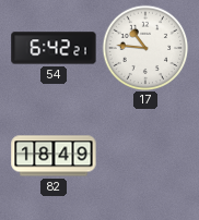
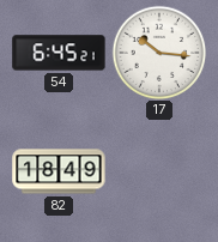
54: 6:42 -> 6:45 (59, 53)
17: 10:46 -> 10:16 (159, 53)
